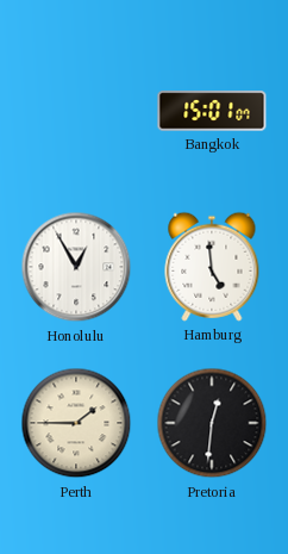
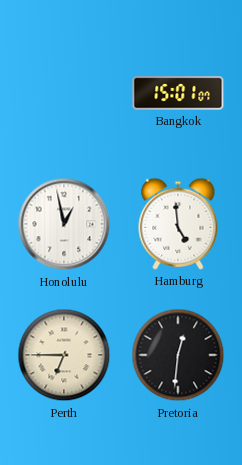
Honolulu: 12:55 -> 12:58 (64, 224)
Perth: 1:45 -> 6:45 (64, 355)
